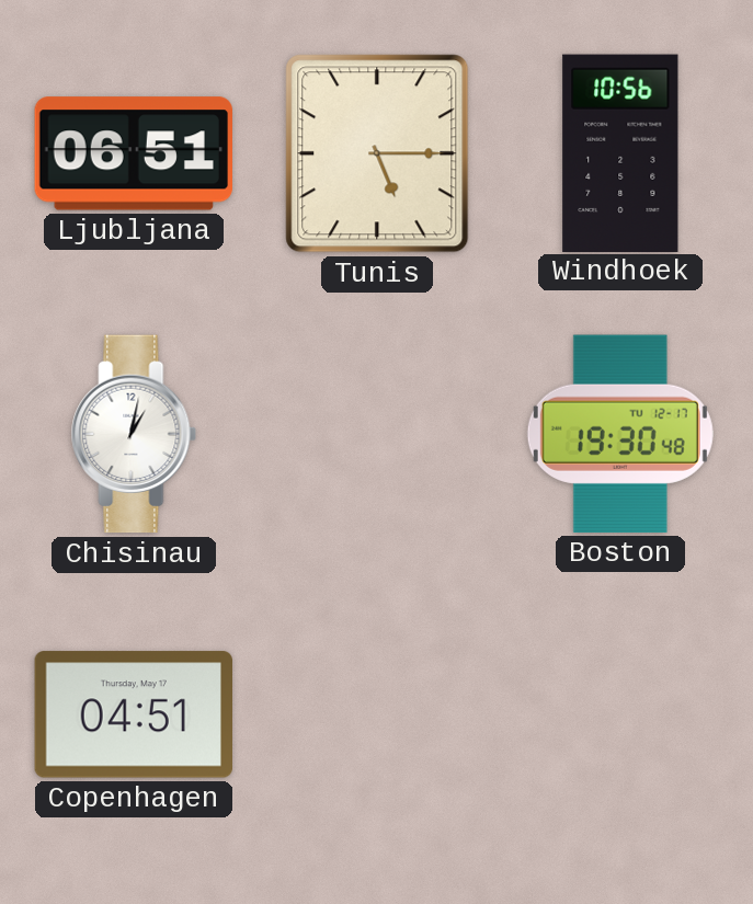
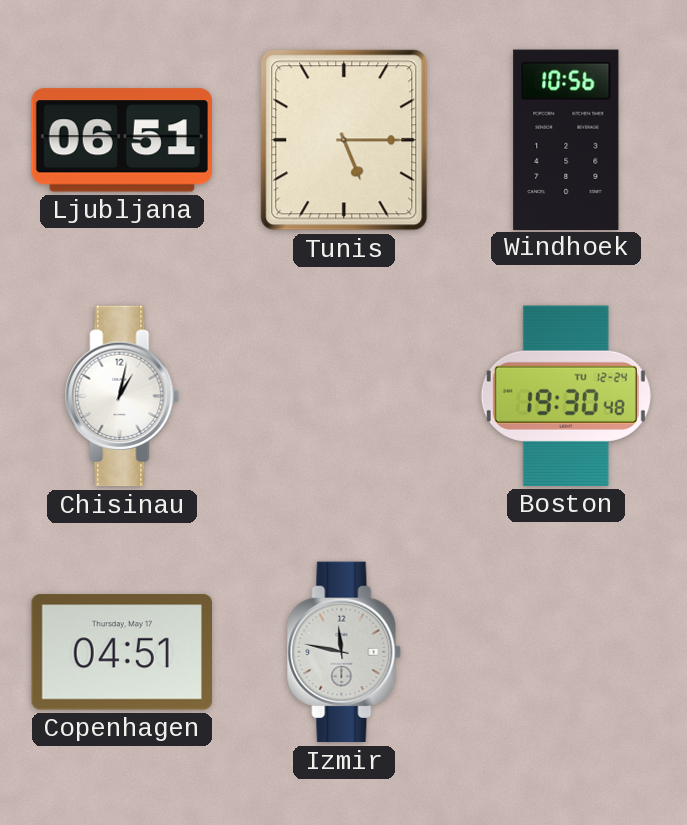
Boston date: TU 12-17 -> TU 12-24 (566, 396)
Izmir: none -> 11:47 (344, 652)
